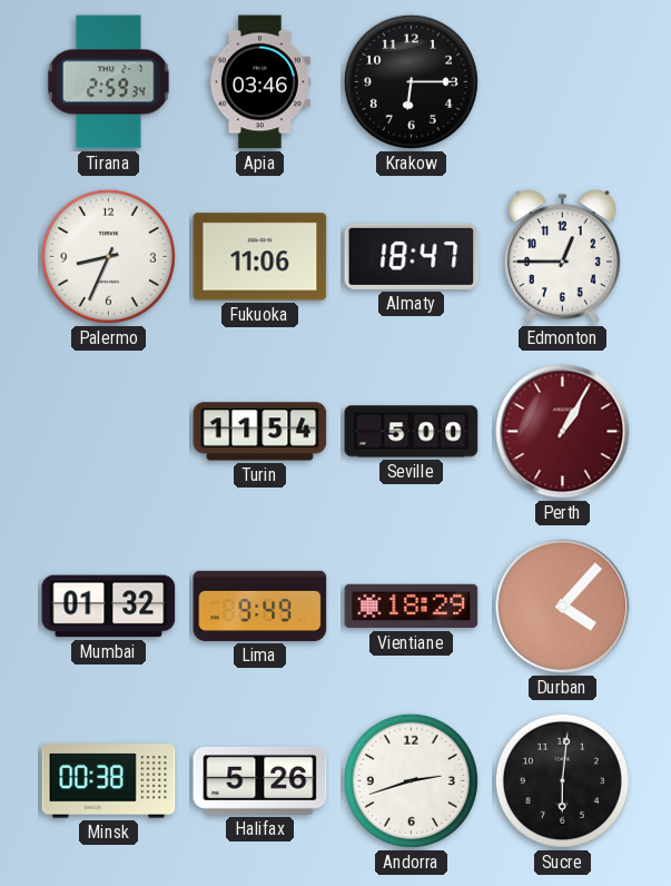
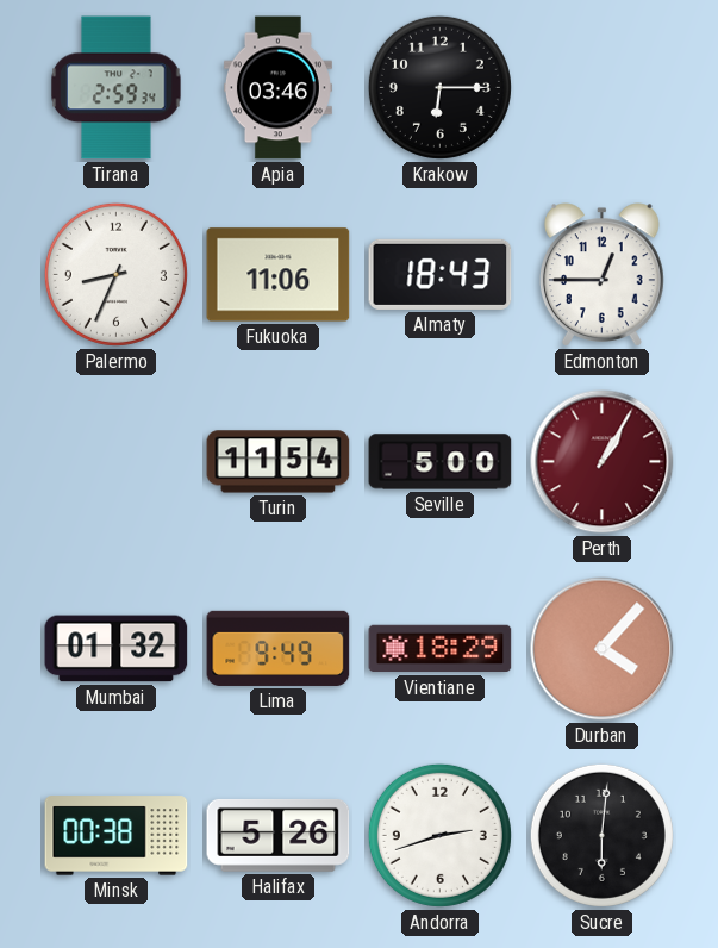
Almaty: 18:47 -> 18:43 (441, 274)
